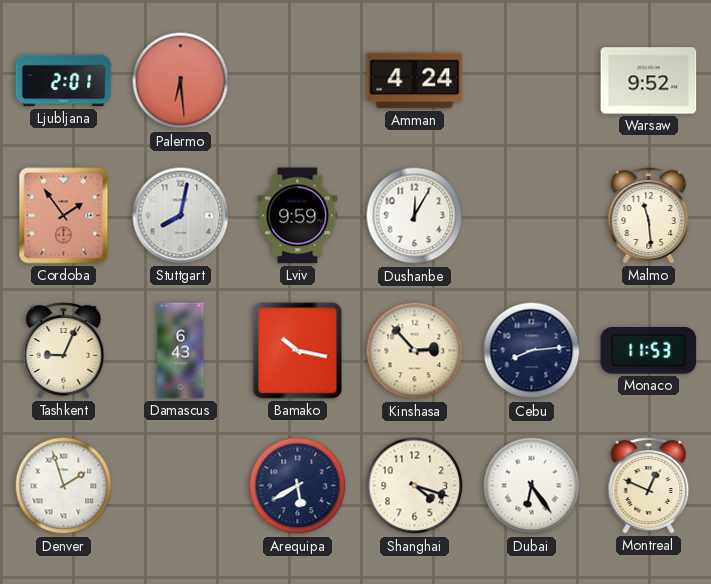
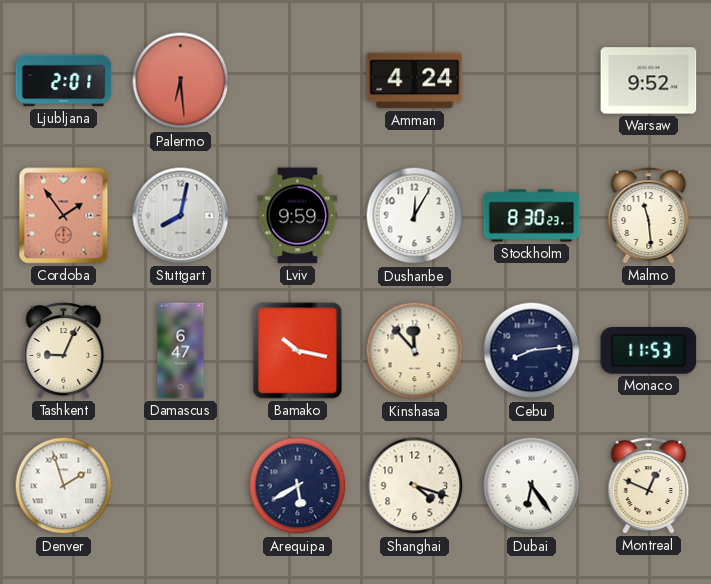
Stockholm: none -> 8:30 (532, 216)
Damascus: 6:43 -> 6:47 (181, 351)
Kinshasa: 2:53 -> 11:53 (415, 351)
